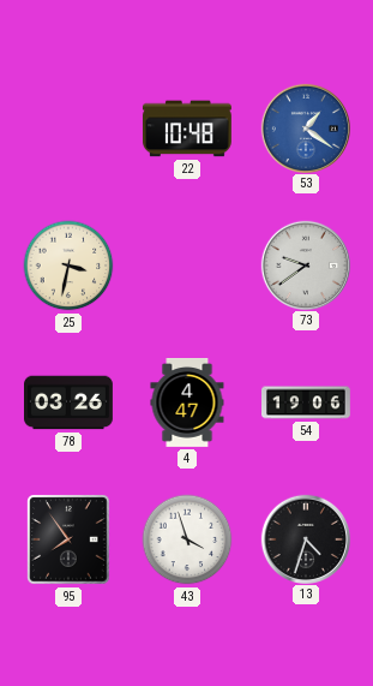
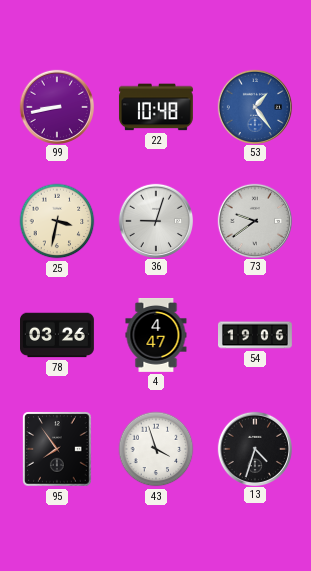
99: none -> 8:43 (56, 106)
53: 1:21 -> 1:24 (254, 106)
36: none -> 9:03 (155, 220)
